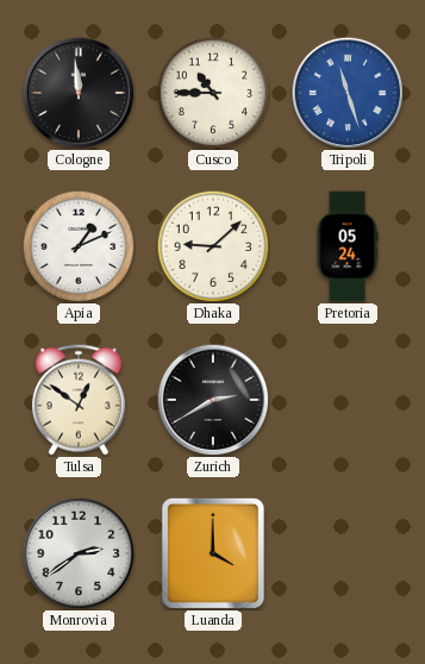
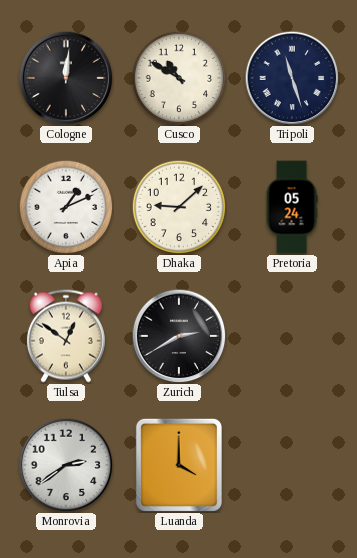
Cologne: 11:59 -> 12:01 (66, 78)
Cusco: 10:45 -> 10:50 (179, 78)
Tripoli dial: blue -> navy (292, 78)
